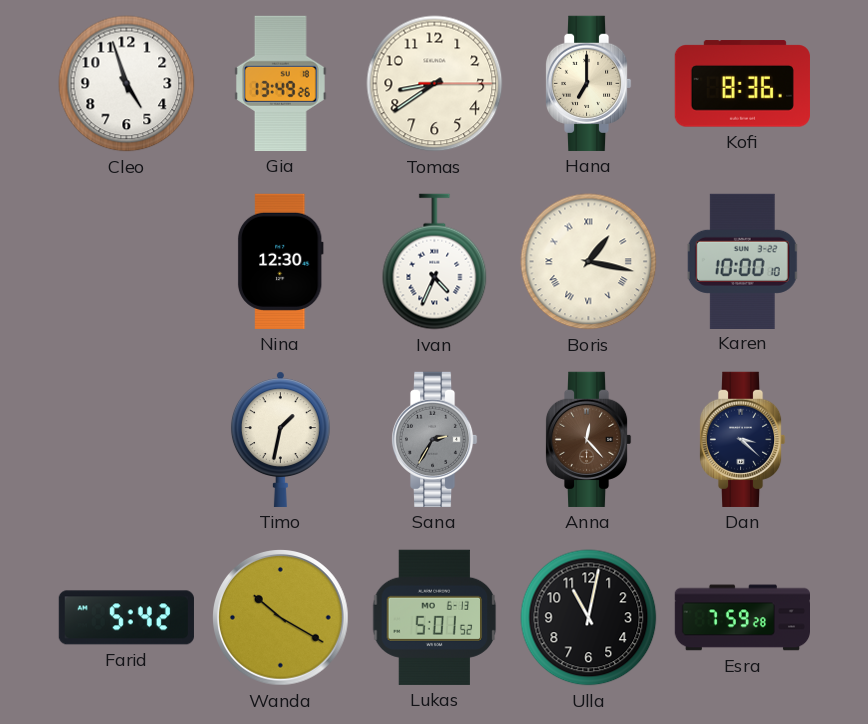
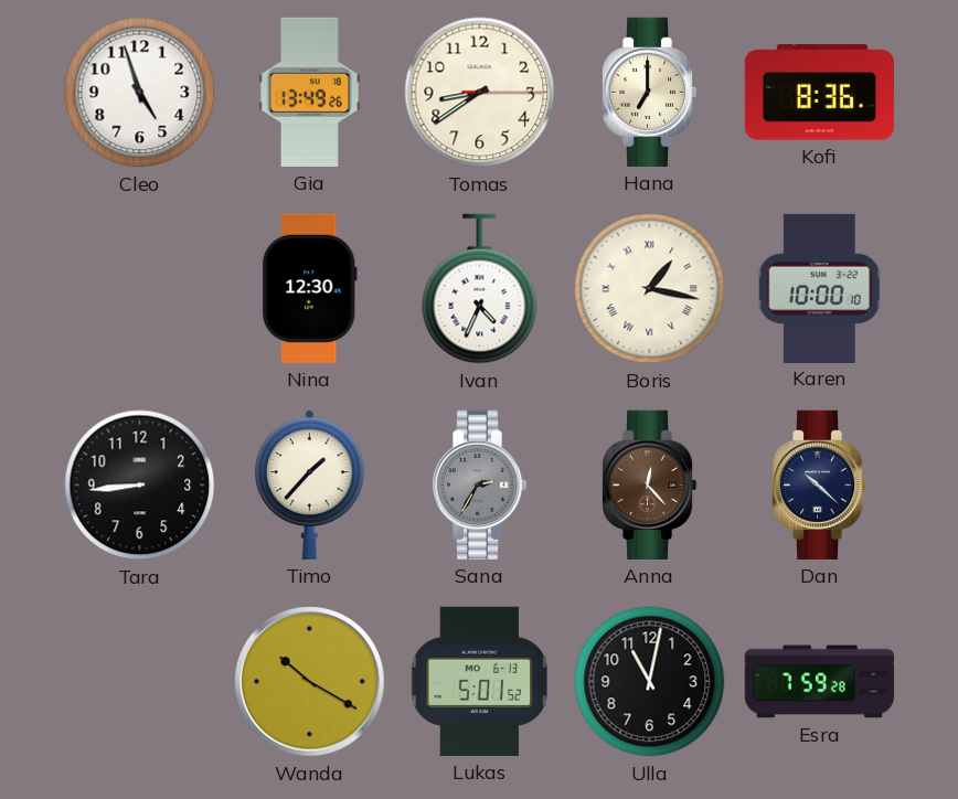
Tara: none -> 8:44 (140, 486)
Timo: 1:32 -> 1:37 (309, 484)
Dan: 3:22 -> 10:22 (819, 484)
Farid: 5:42 -> none (126, 618)
